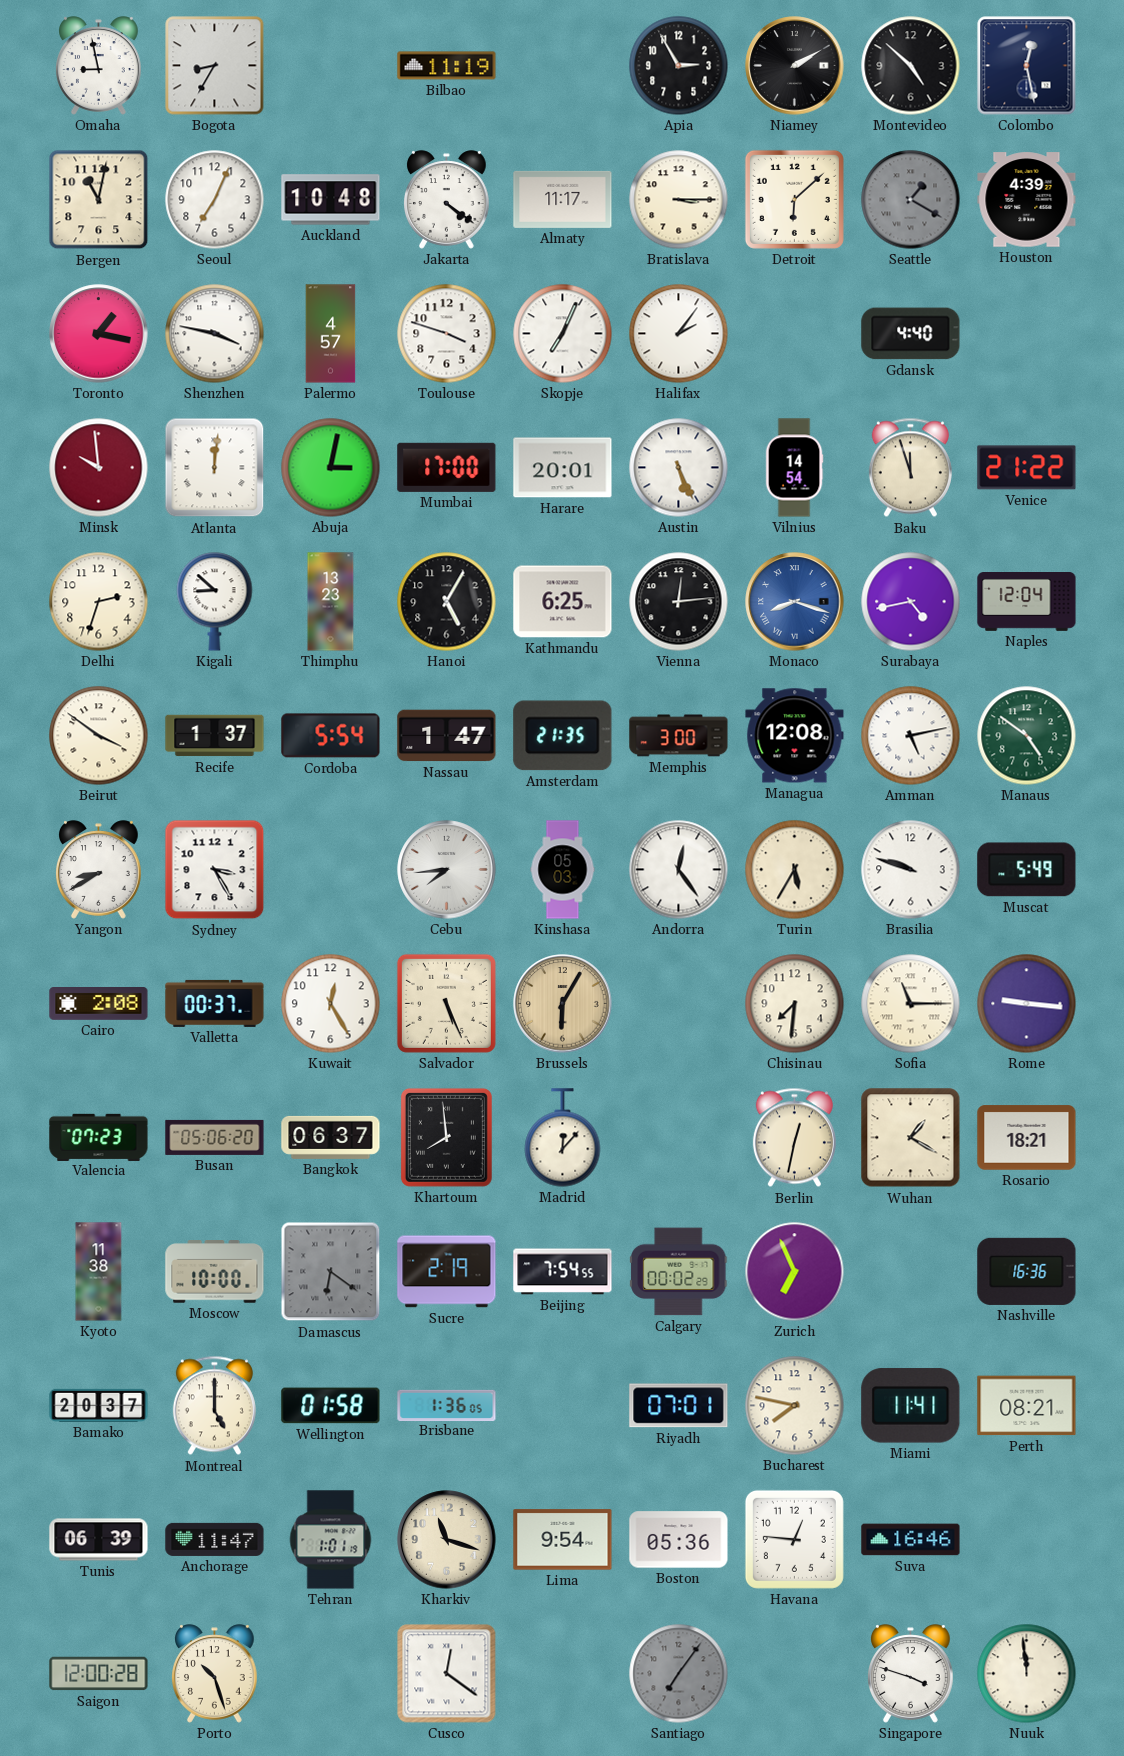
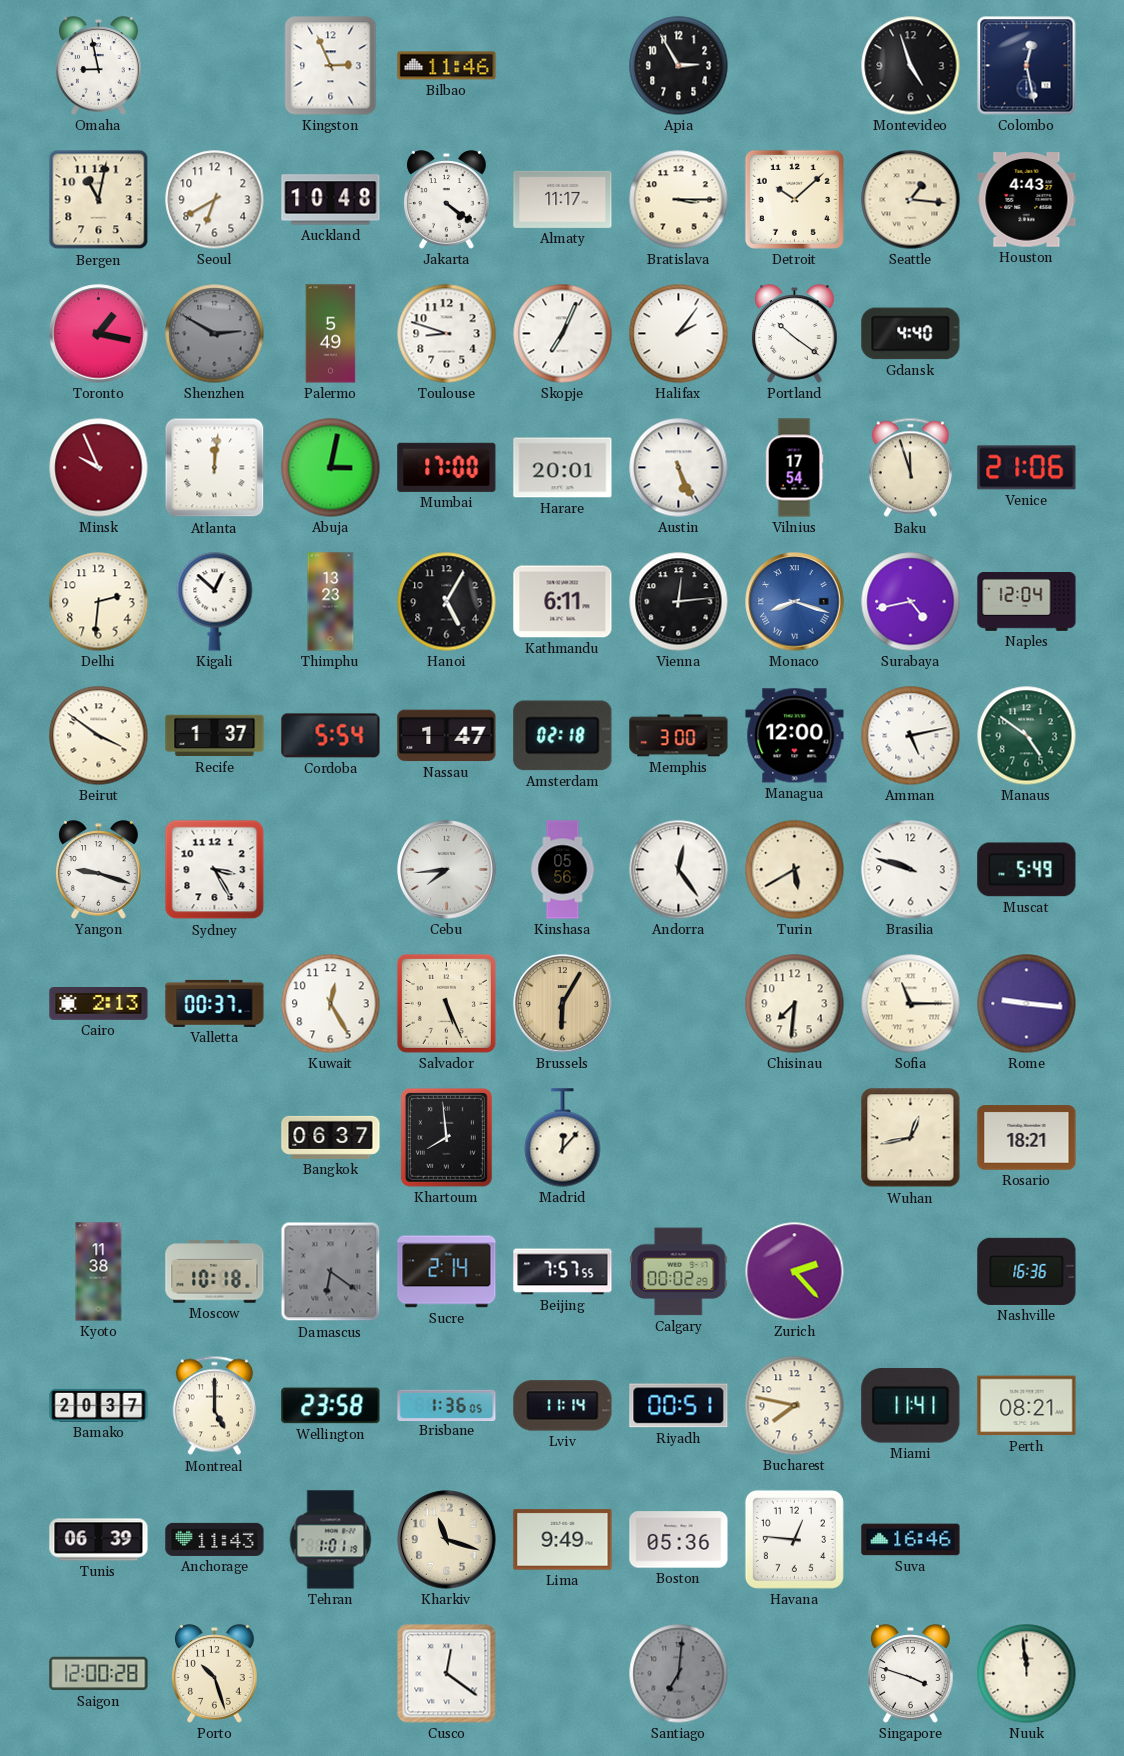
Bogota: 8:35 -> none (215, 66)
Kingston: none -> 2:56 (331, 66)
Bilbao: 11:19 -> 11:46 (447, 66)
Niamey: 2:10 -> none (795, 66)
Montevideo: 4:52 -> 4:57 (911, 66)
Seoul: 7:04 -> 6:40 (215, 200)
Detroit: 6:08 -> 10:08 (794, 199)
Seattle: 1:20 -> 1:16 (911, 200)
Seattle dial: grey -> cream (911, 200)
Houston: 4:39 -> 4:43 (1027, 200)
Shenzhen: 3:47 -> 2:50 (215, 334)
Shenzhen dial: white -> grey (215, 334)
Palermo: 4:57 -> 5:49 (331, 334)
Toulouse: 3:48 -> 8:48 (447, 334)
Portland: none -> 10:21 (795, 334)
Minsk: 9:59 -> 9:56 (99, 468)
Vilnius: 14:54 -> 17:54 (794, 468)
Venice: 21:22 -> 21:06 (1027, 468)
Delhi: 2:33 -> 2:31 (99, 602)
Kigali: 8:52 -> 12:52 (215, 602)
Kathmandu: 6:25 -> 6:11 (563, 602)
Amsterdam: 21:35 -> 02:18 (563, 736)
Managua: 12:08 -> 12:00 (795, 736)
Yangon: 8:40 -> 9:18 (99, 870)
Kinshasa: 05:03 -> 05:56 (563, 870)
Turin: 5:35 -> 5:40 (795, 870)
Cairo: 2:08 -> 2:13 (99, 1004)
Valencia: 07:23 -> none (99, 1137)
Busan: 05:06 -> none (215, 1137)
Berlin: 12:32 -> none (794, 1138)
Wuhan: 1:20 -> 12:43 (911, 1138)
Moscow: 10:00 -> 10:18 (215, 1272)
Sucre: 2:19 -> 2:14 (447, 1272)
Beijing: 7:54 -> 7:57 (563, 1272)
Zurich: 6:56 -> 2:23 (795, 1272)
Wellington: 01:58 -> 23:58 (331, 1406)
Lviv: none -> 11:14 (563, 1406)
Riyadh: 07:01 -> 00:51 (679, 1406)
Anchorage: 11:47 -> 11:43 (215, 1539)
Lima: 9:54 -> 9:49 (563, 1540)
Santiago: 7:06 -> 7:01 (679, 1674)
